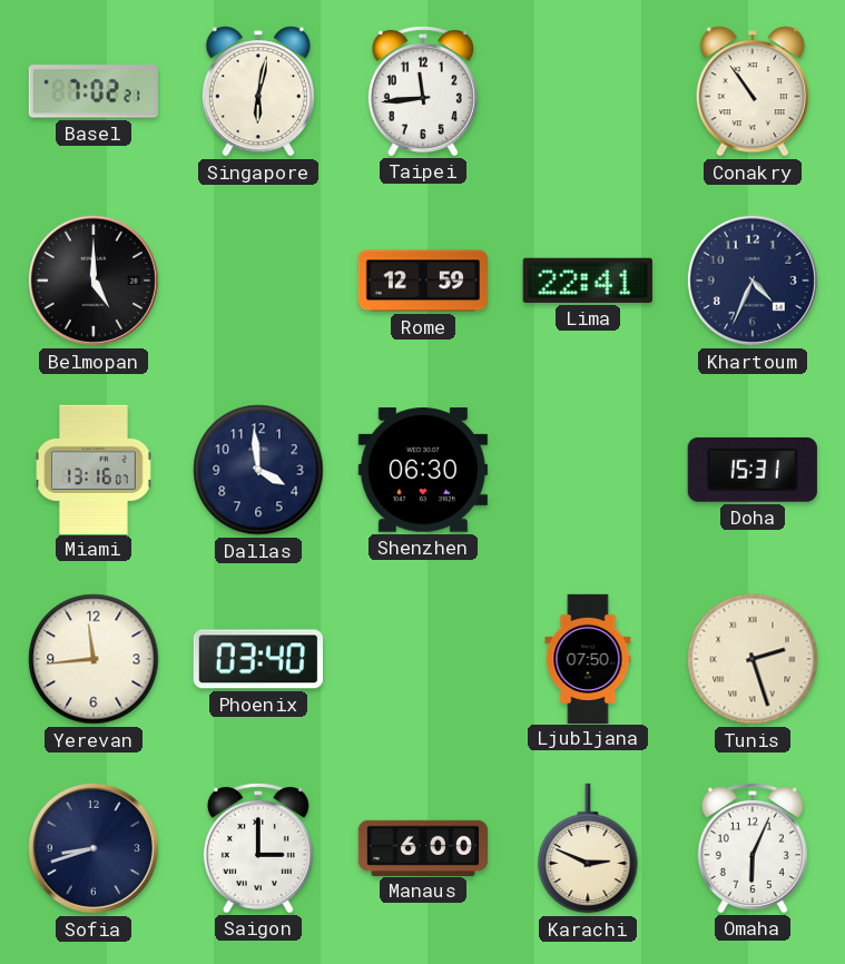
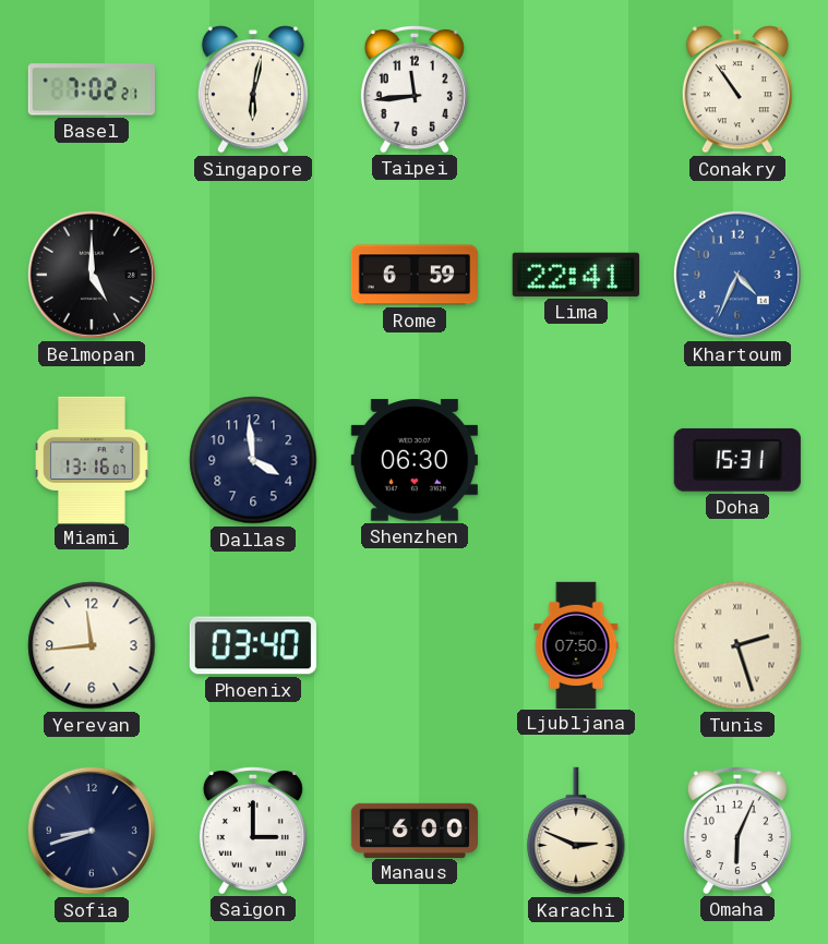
Rome: 12:59 -> 6:59 (413, 275)
Khartoum dial: navy -> blue (737, 275)
